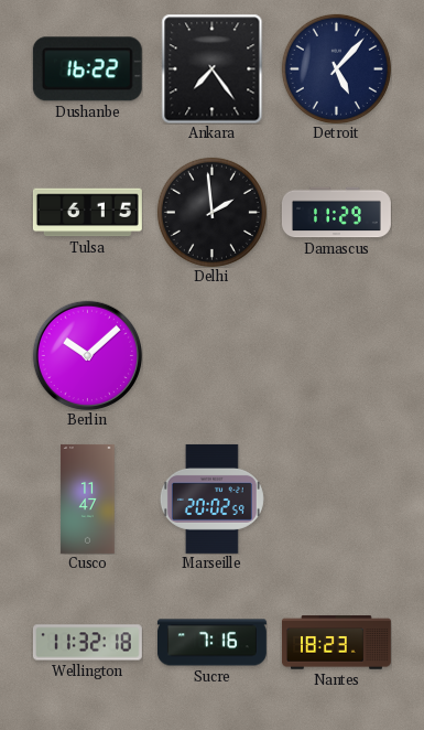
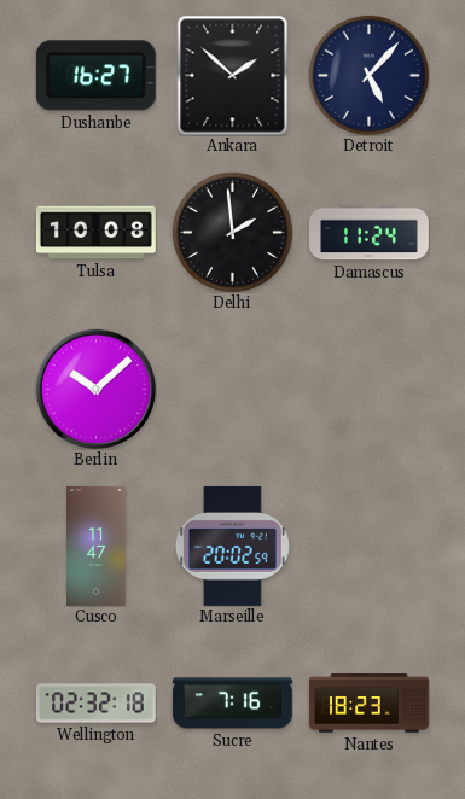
Dushanbe: 16:22 -> 16:27 (95, 76)
Ankara: 7:24 -> 1:52 (233, 75)
Tulsa: 6:15 -> 10:08 (95, 233)
Damascus: 11:29 -> 11:24 (368, 233)
Wellington: 11:32 -> 02:32 (95, 704)
